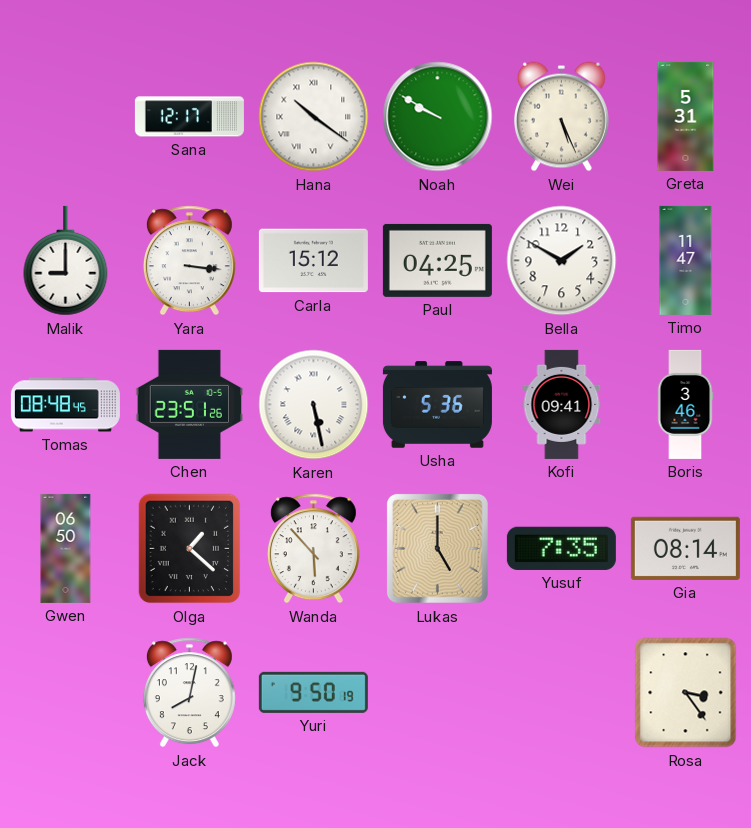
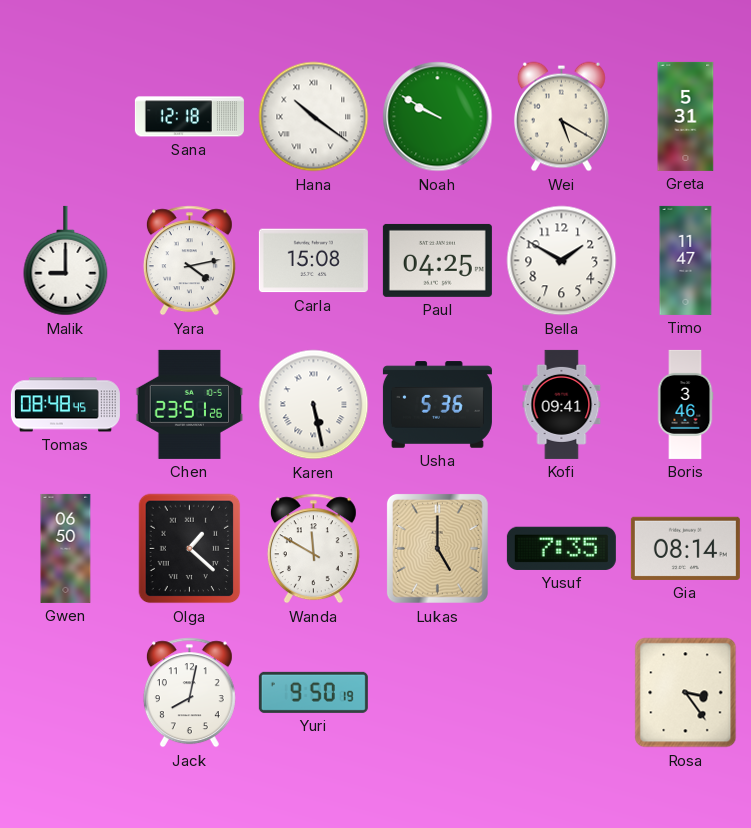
Sana: 12:17 -> 12:18 (189, 117)
Wei: 5:26 -> 5:20 (561, 117)
Yara: 3:16 -> 4:13 (189, 261)
Carla: 15:12 -> 15:08 (313, 261)
Wanda: 5:53 -> 11:50 (313, 549)
